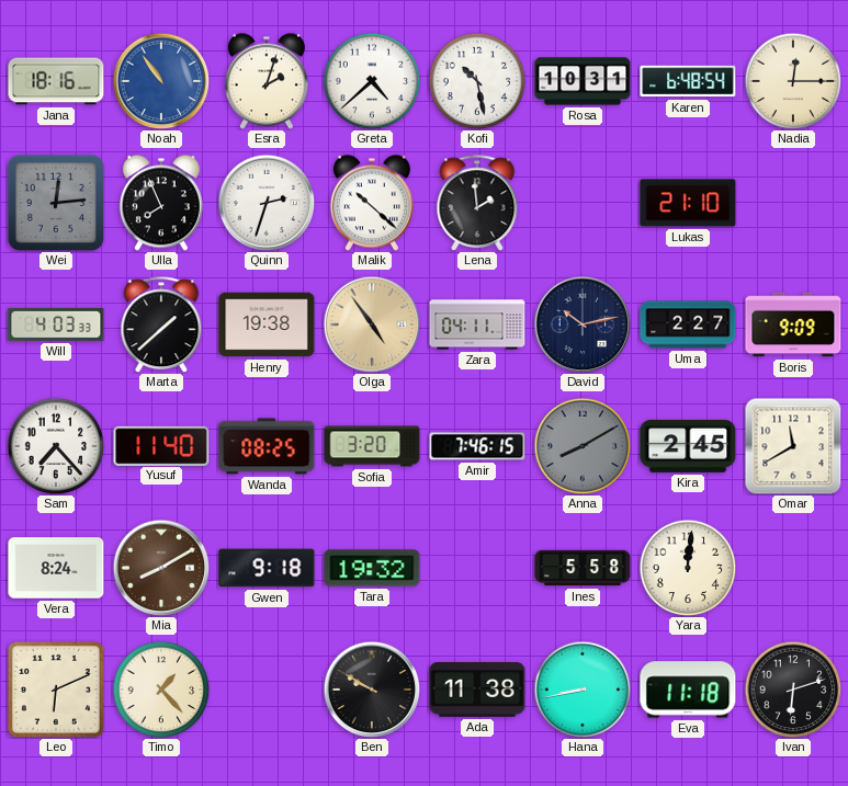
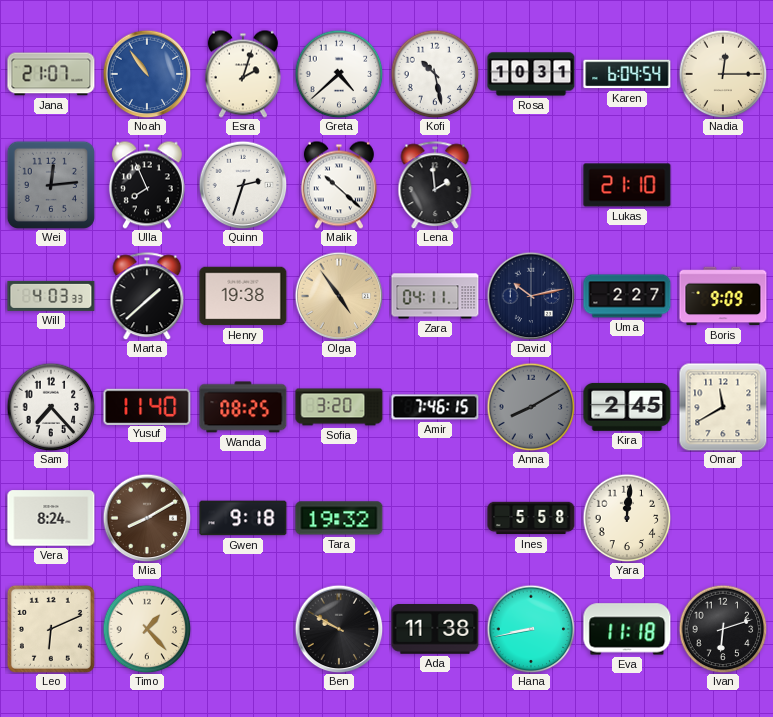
Jana: 18:16 -> 21:07 (51, 74)
Karen: 6:48 -> 6:04 (627, 74)
